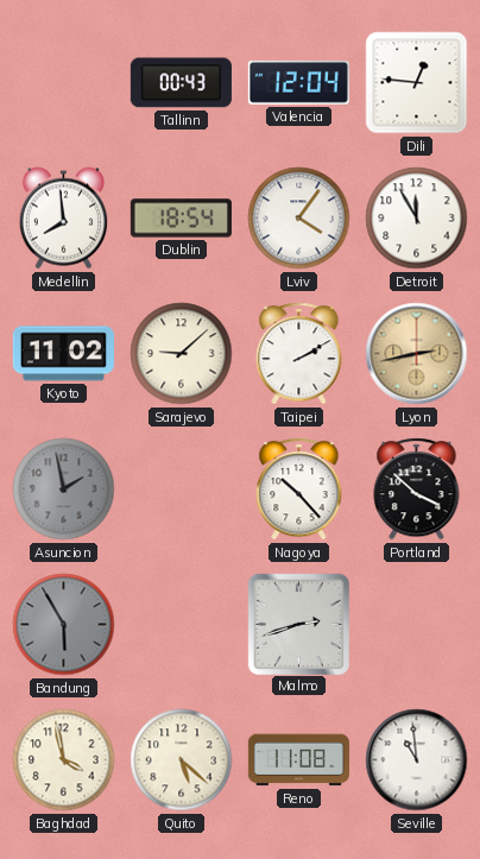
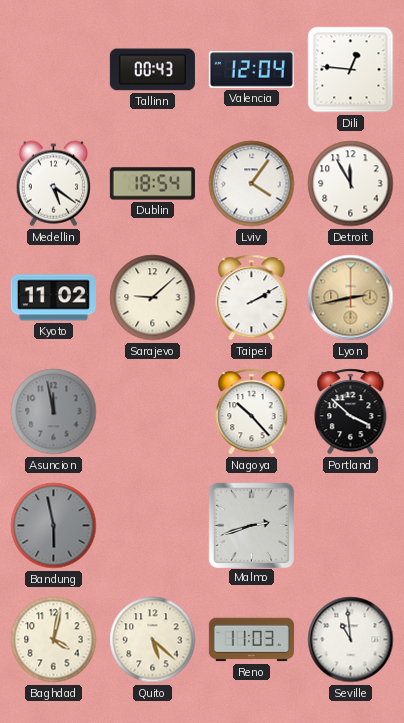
Medellin: 7:59 -> 5:21 (54, 184)
Asuncion: 1:58 -> 11:58 (54, 412)
Bandung: 5:55 -> 5:58 (54, 526)
Baghdad: 3:58 -> 4:02 (54, 640)
Reno: 11:08 -> 11:03 (251, 640)
